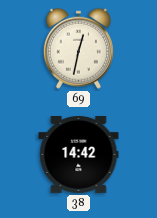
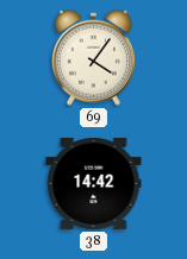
69: 12:32 -> 4:06 (93, 57)
